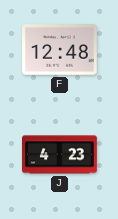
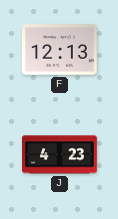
F: 12:48 -> 12:13 (60, 50)
